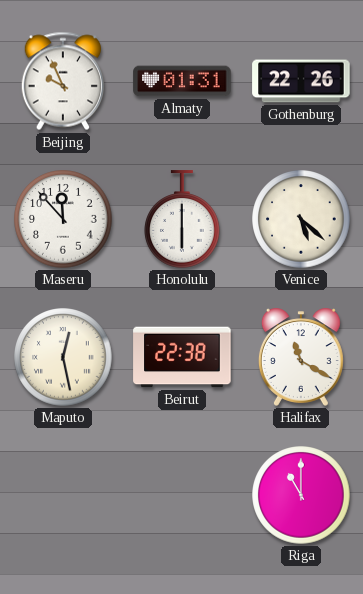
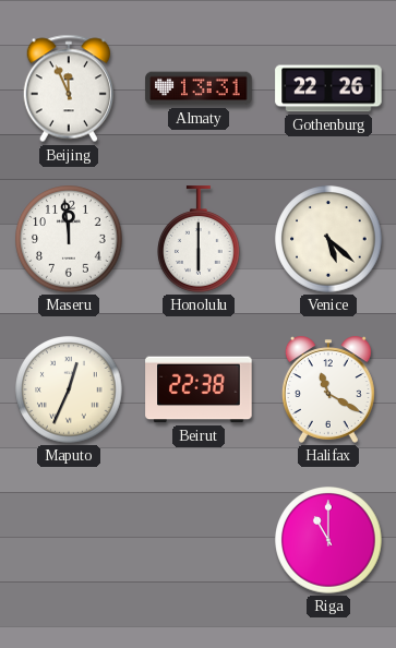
Beijing: 9:56 -> 11:56 (68, 88)
Almaty: 01:31 -> 13:31 (199, 88)
Maseru: 11:53 -> 11:59 (69, 239)
Maputo: 12:28 -> 12:34 (69, 389)
